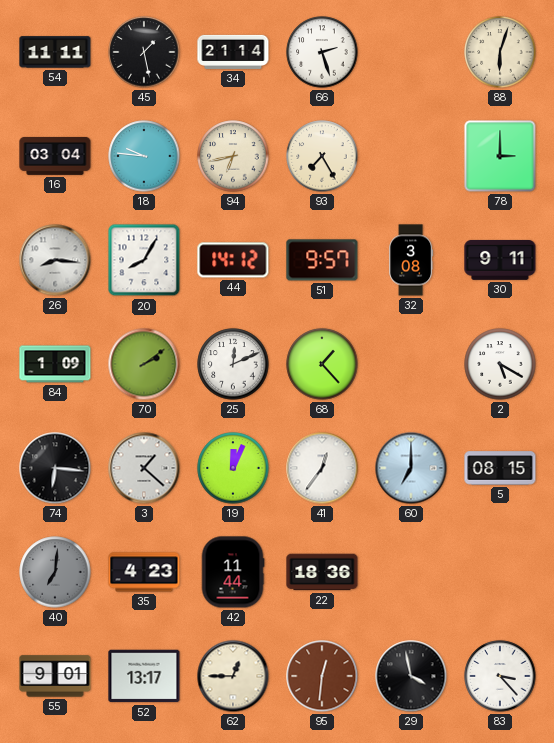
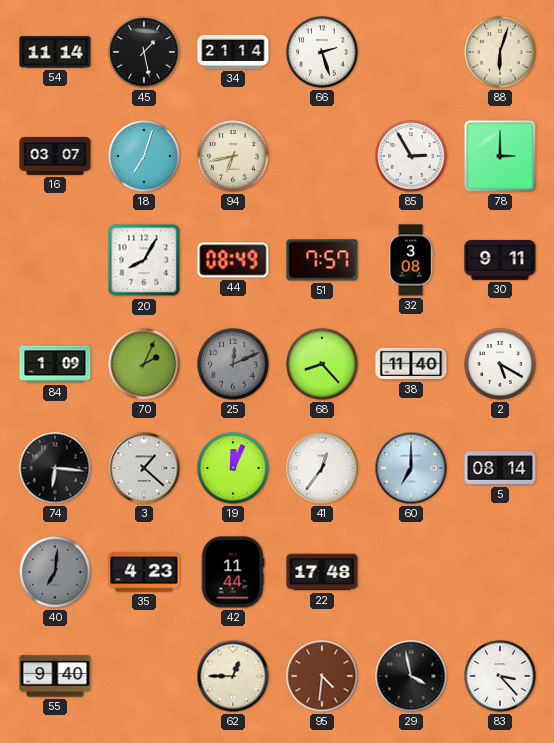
54: 11:11 -> 11:14 (55, 52)
16: 03:04 -> 03:07 (55, 156)
18: 9:46 -> 7:03 (144, 156)
93: 7:25 -> none (322, 156)
85: none -> 2:55 (411, 156)
26: 8:16 -> none (55, 260)
44: 14:12 -> 08:49 (233, 260)
51: 9:57 -> 7:57 (322, 260)
70: 2:09 -> 2:04 (144, 364)
25 dial: white -> grey (233, 364)
68: 1:23 -> 8:23 (322, 364)
38: none -> 11:40 (411, 364)
5: 08:15 -> 08:14 (500, 468)
22: 18:36 -> 17:48 (322, 572)
55: 9:01 -> 9:40 (55, 676)
52: 13:17 -> none (144, 676)
95: 12:31 -> 4:31 (322, 676)
